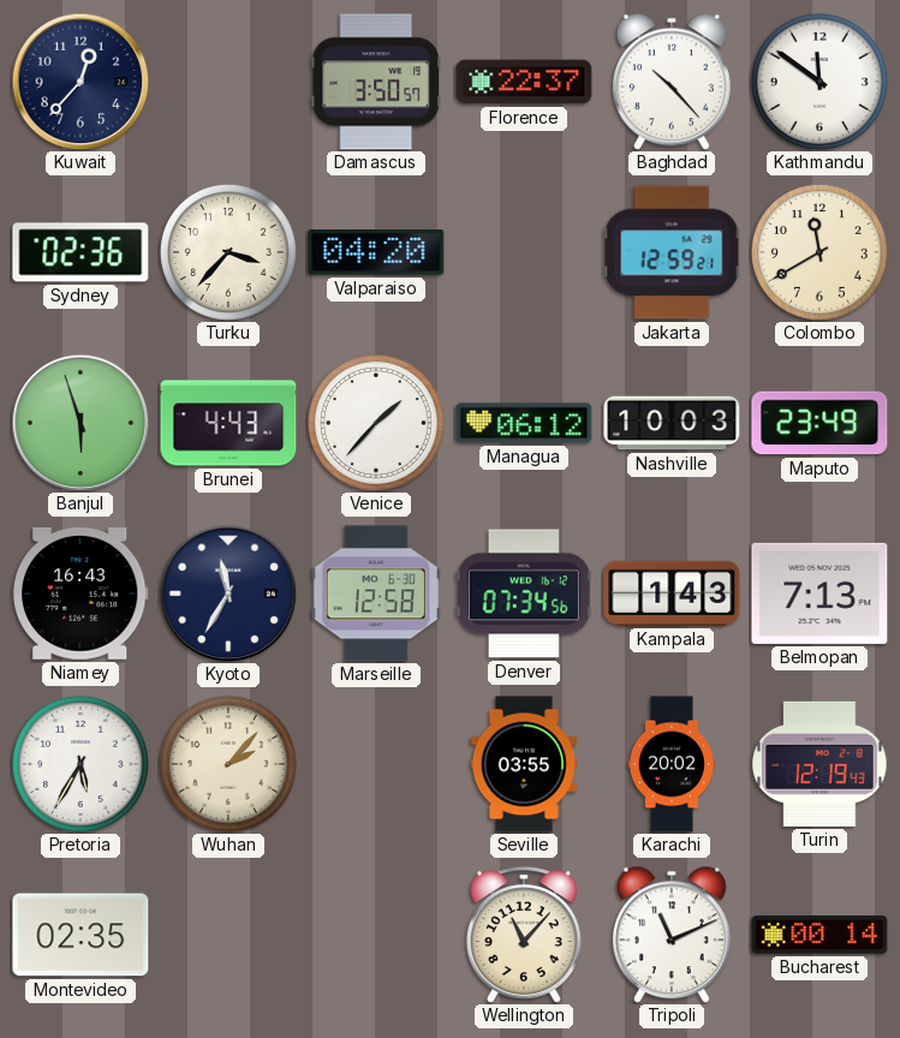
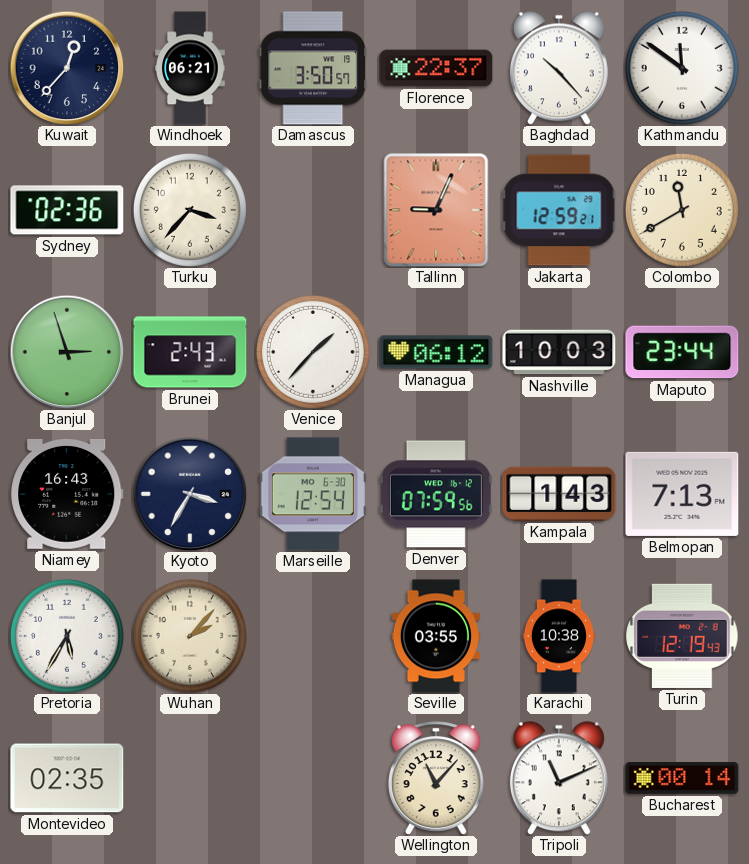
Windhoek: none -> 06:21 (190, 68)
Valparaiso: 04:20 -> none (376, 252)
Tallinn: none -> 9:04 (436, 210)
Banjul: 5:57 -> 2:57 (67, 352)
Brunei: 4:43 -> 2:43 (190, 352)
Maputo: 23:49 -> 23:44 (682, 352)
Kyoto: 11:35 -> 3:35 (190, 494)
Marseille: 12:58 -> 12:54 (313, 494)
Denver: 07:34 -> 07:59 (436, 494)
Karachi: 20:02 -> 10:38 (558, 636)
